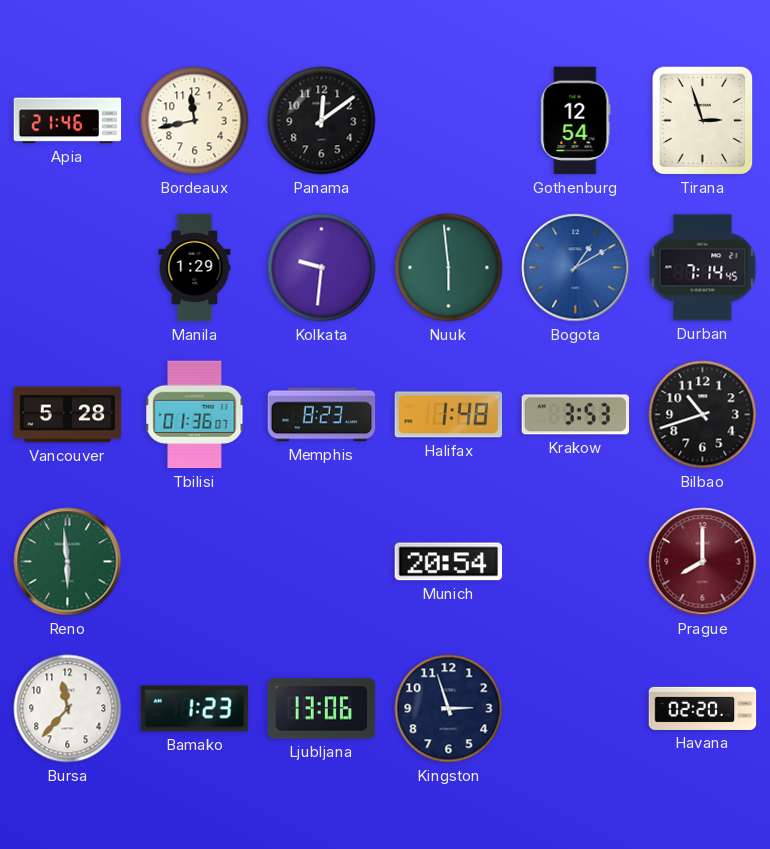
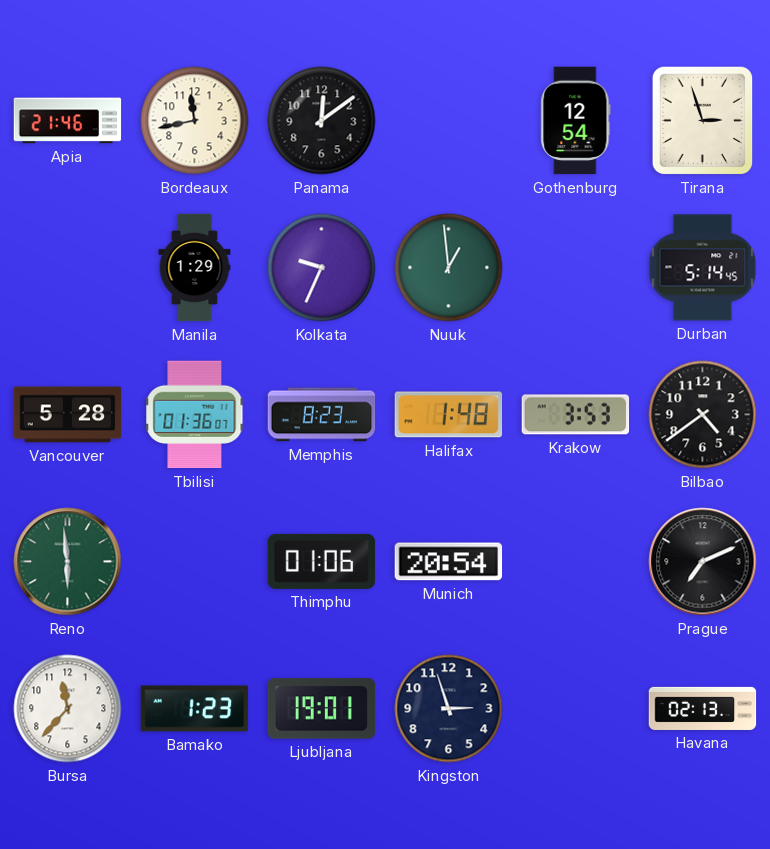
Kolkata: 9:31 -> 9:34 (322, 268)
Nuuk: 5:59 -> 12:59 (449, 268)
Bogota: 1:10 -> none (576, 268)
Durban: 7:14 -> 5:14 (703, 268)
Bilbao: 10:42 -> 4:39 (703, 415)
Thimphu: none -> 01:06 (322, 561)
Prague: 8:00 -> 7:11 (703, 562)
Prague dial: burgundy -> black (703, 562)
Ljubljana: 13:06 -> 19:01 (322, 709)
Havana: 02:20 -> 02:13 (703, 708)
